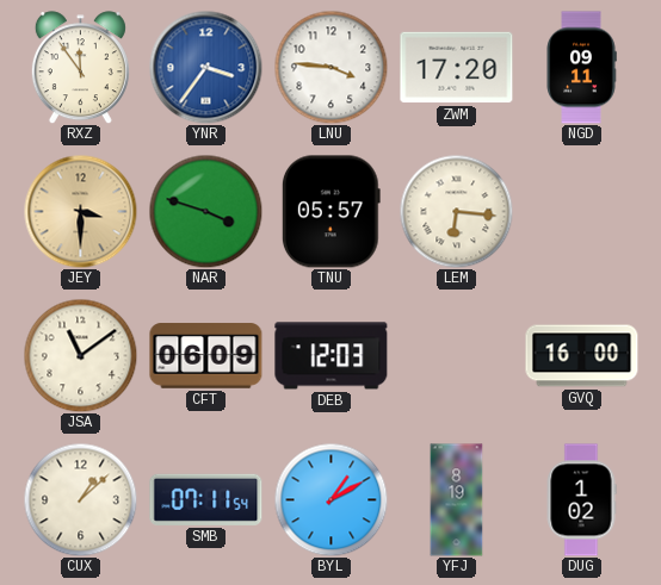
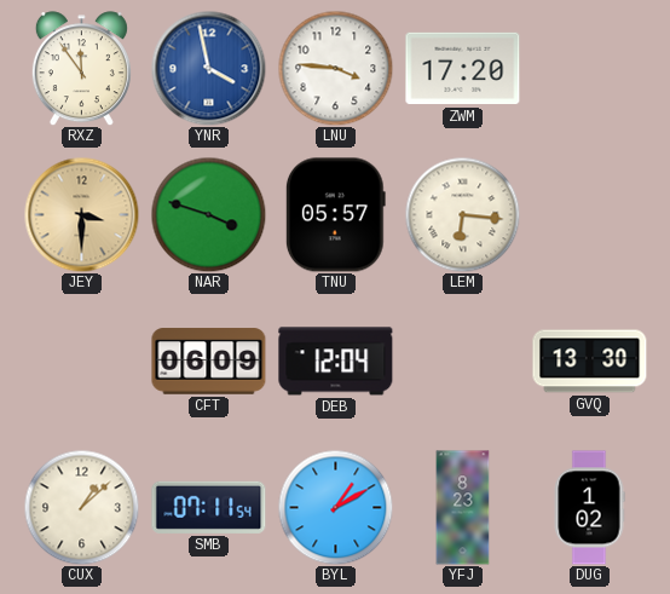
YNR: 3:36 -> 3:58 (208, 68)
NGD: 09:11 -> none (581, 68)
JSA: 11:09 -> none (80, 355)
DEB: 12:03 -> 12:04 (336, 362)
GVQ: 16:00 -> 13:30 (590, 362)
YFJ: 8:19 -> 8:23 (463, 508)
